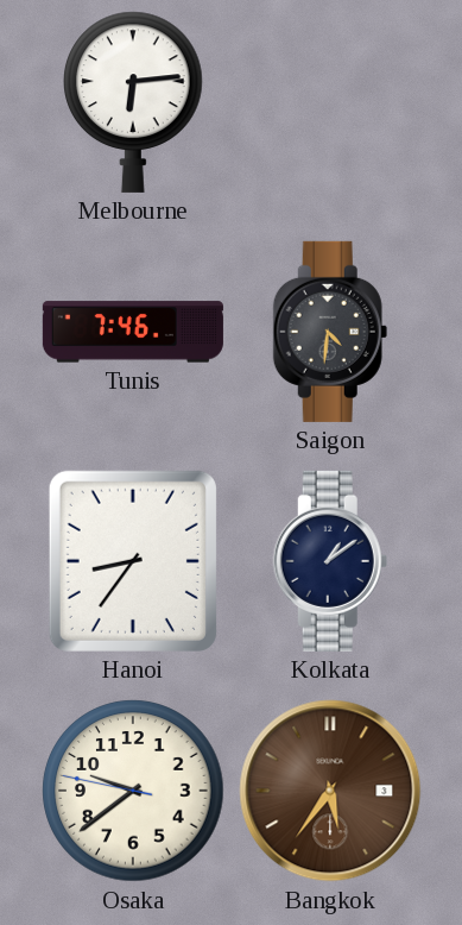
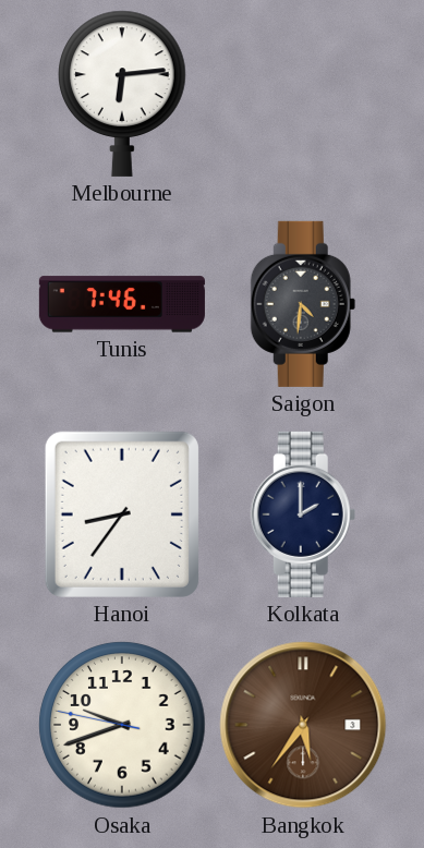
Kolkata: 1:09 -> 2:00 (303, 514)
Osaka: 9:38 -> 9:41 (122, 725)
